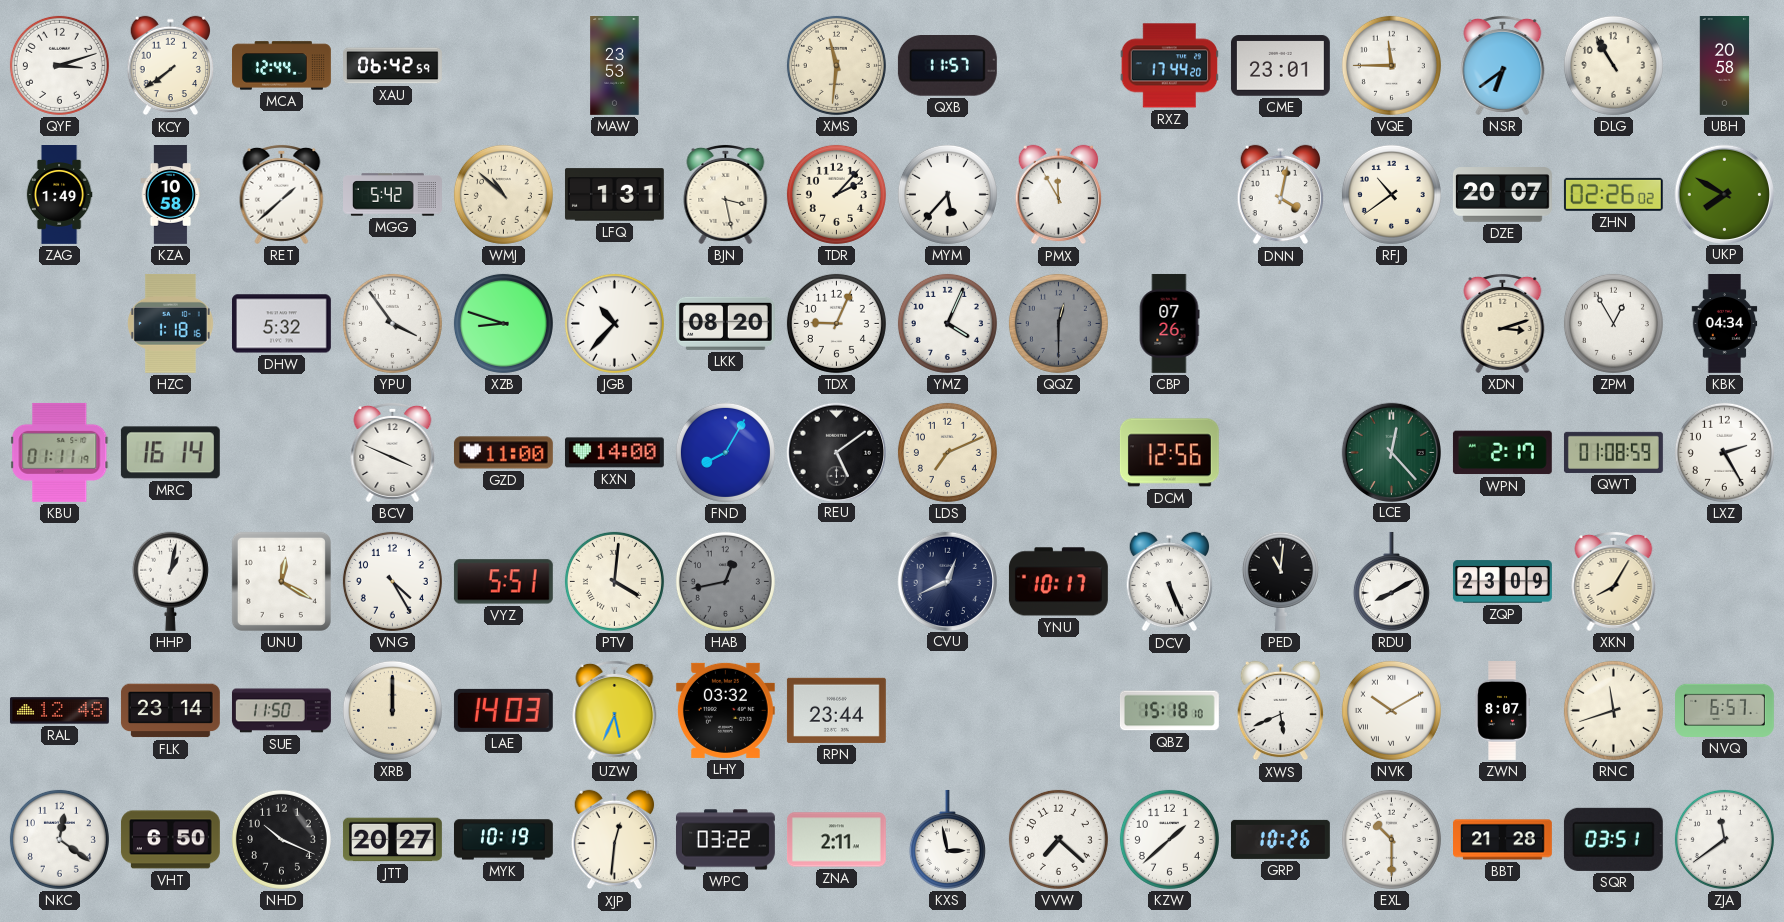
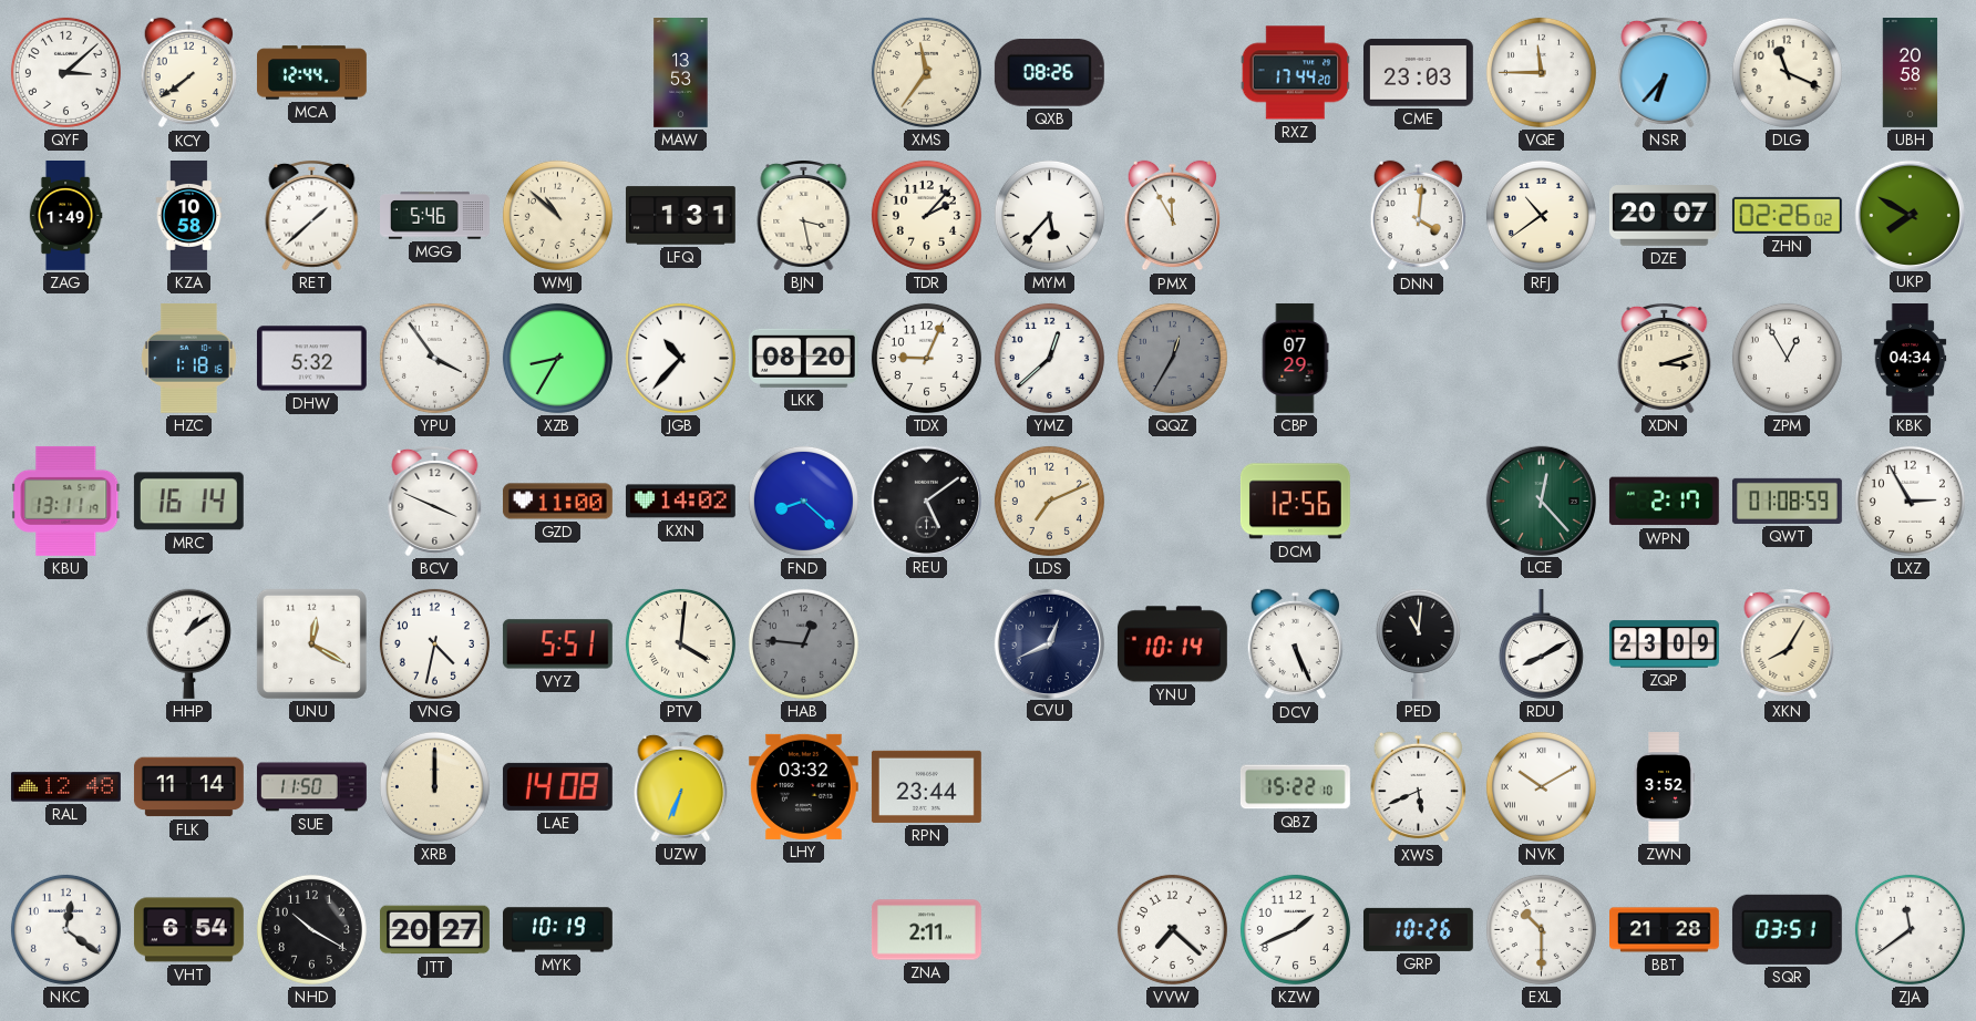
QYF: 3:12 -> 3:08 (65, 72)
XAU: 06:42 -> none (393, 66)
MAW: 23:53 -> 13:53 (681, 73)
XMS: 11:31 -> 11:36 (926, 72)
QXB: 11:57 -> 08:26 (1049, 73)
CME: 23:01 -> 23:03 (1418, 73)
NSR: 6:39 -> 6:37 (1665, 72)
DLG: 10:55 -> 11:19 (1787, 72)
MGG: 5:42 -> 5:46 (435, 216)
DNN: 4:02 -> 4:01 (1419, 216)
XZB: 8:48 -> 8:35 (557, 358)
YMZ: 4:04 -> 12:38 (1049, 358)
QQZ: 12:30 -> 12:35 (1172, 358)
CBP: 07:26 -> 07:29 (1295, 358)
KBU: 01:11 -> 13:11 (66, 501)
KXN: 14:00 -> 14:02 (680, 502)
FND: 8:05 -> 8:22 (803, 501)
LXZ: 2:25 -> 2:55 (1910, 501)
HHP: 1:02 -> 1:09 (188, 643)
VNG: 4:25 -> 4:32 (434, 643)
HAB: 12:43 -> 12:46 (803, 643)
YNU: 10:17 -> 10:14 (1172, 644)
FLK: 23:14 -> 11:14 (188, 787)
LAE: 14:03 -> 14:08 (557, 786)
UZW: 5:34 -> 6:34 (681, 786)
QBZ: 15:18 -> 15:22 (1295, 787)
ZWN: 8:07 -> 3:52 (1664, 787)
RNC: 11:42 -> none (1613, 710)
NVQ: 6:57 -> none (1725, 710)
VHT: 6:50 -> 6:54 (188, 930)
NHD: 10:19 -> 10:20 (311, 929)
XJP: 12:31 -> none (615, 840)
WPC: 03:22 -> none (726, 840)
KXS: 2:58 -> none (947, 839)
KZW: 1:38 -> 1:41 (1295, 929)
